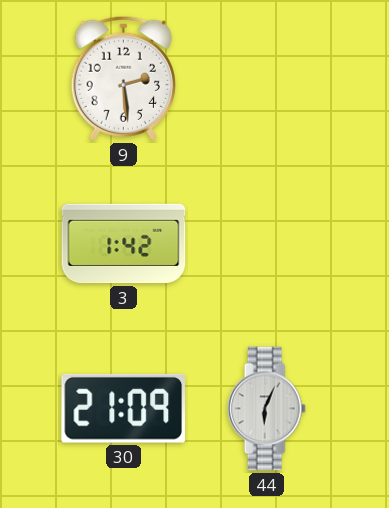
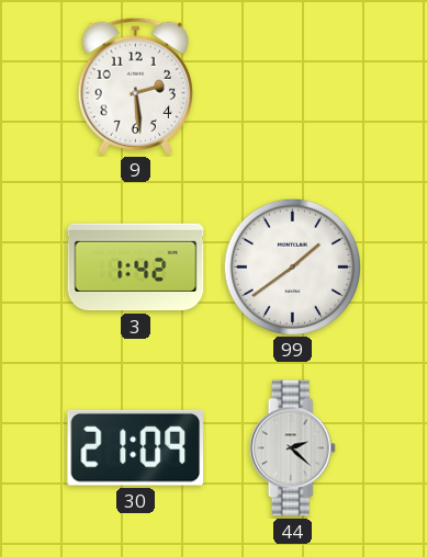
99: none -> 1:39 (292, 266)
44: 6:04 -> 2:22 (292, 448)
